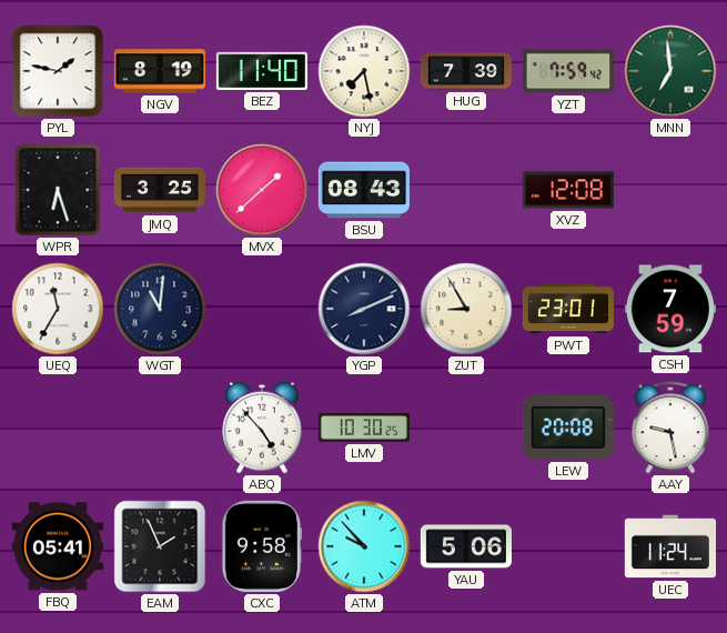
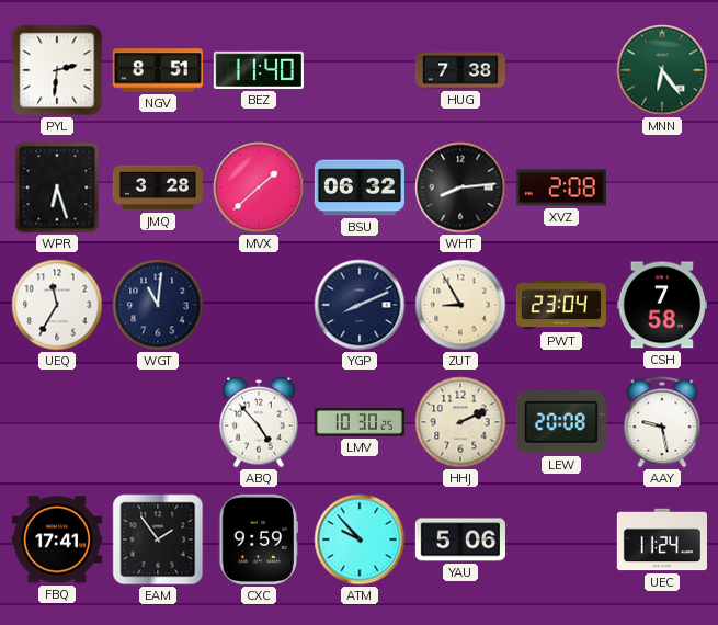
PYL: 1:47 -> 2:31 (57, 70)
NGV: 8:19 -> 8:51 (158, 70)
NYJ: 7:28 -> none (364, 71)
HUG: 7:39 -> 7:38 (459, 70)
YZT: 7:59 -> none (568, 71)
MNN: 6:59 -> 6:24 (662, 70)
JMQ: 3:25 -> 3:28 (158, 187)
BSU: 08:43 -> 06:32 (360, 187)
WHT: none -> 8:14 (460, 187)
XVZ: 12:08 -> 2:08 (561, 187)
PWT: 23:01 -> 23:04 (561, 305)
CSH: 7:59 -> 7:58 (662, 305)
HHJ: none -> 2:11 (460, 422)
FBQ: 05:41 -> 17:41 (57, 539)
EAM: 1:56 -> 1:54 (158, 539)
CXC: 9:58 -> 9:59 (258, 539)
